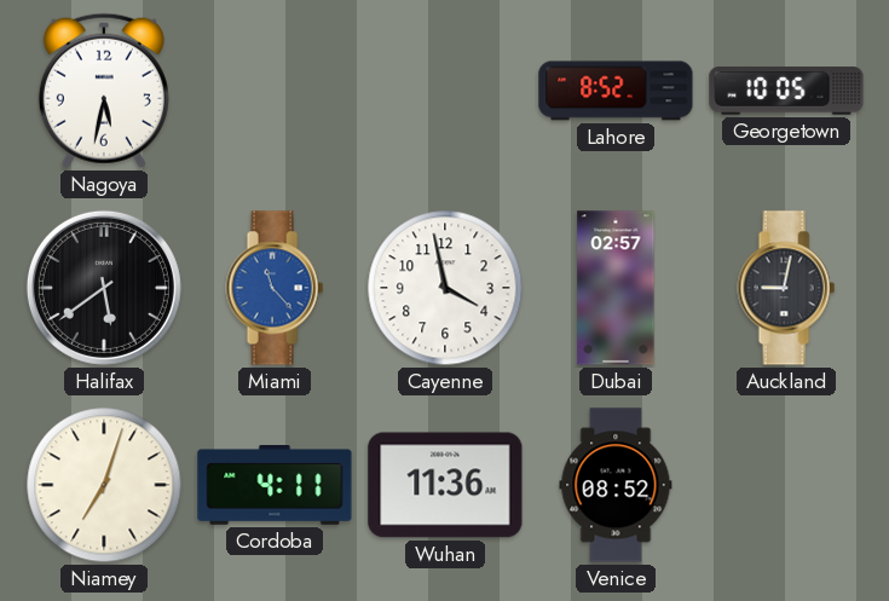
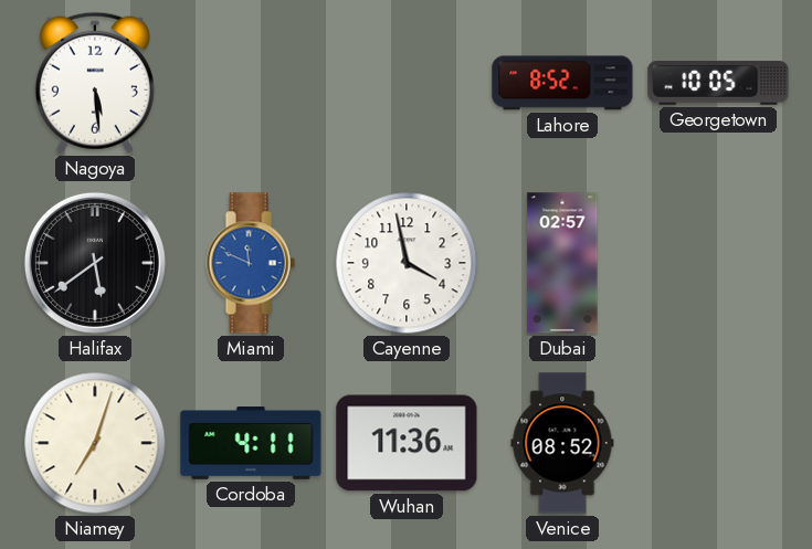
Nagoya: 5:32 -> 5:29 (95, 83)
Miami: 11:23 -> 11:49 (251, 263)
Auckland: 9:02 -> none (786, 288)
